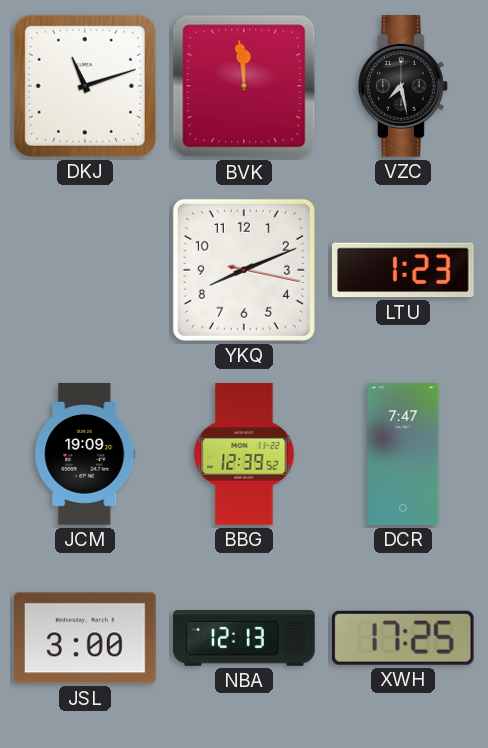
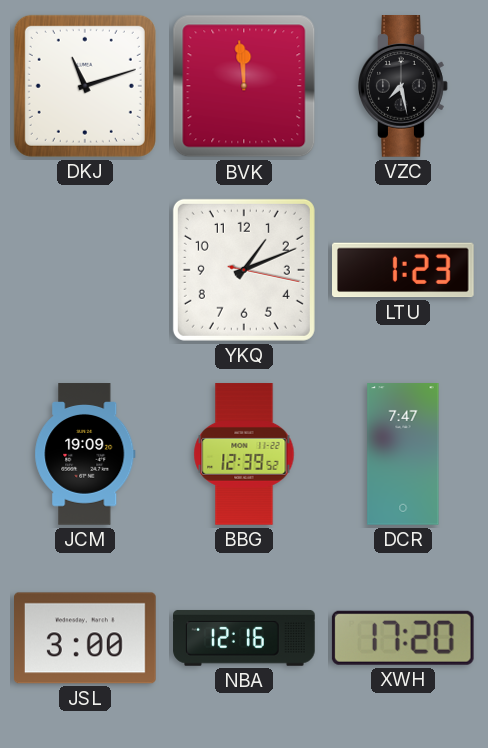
YKQ: 8:11 -> 1:11 (244, 270)
NBA: 12:13 -> 12:16 (244, 638)
XWH: 17:25 -> 17:20 (403, 638)
